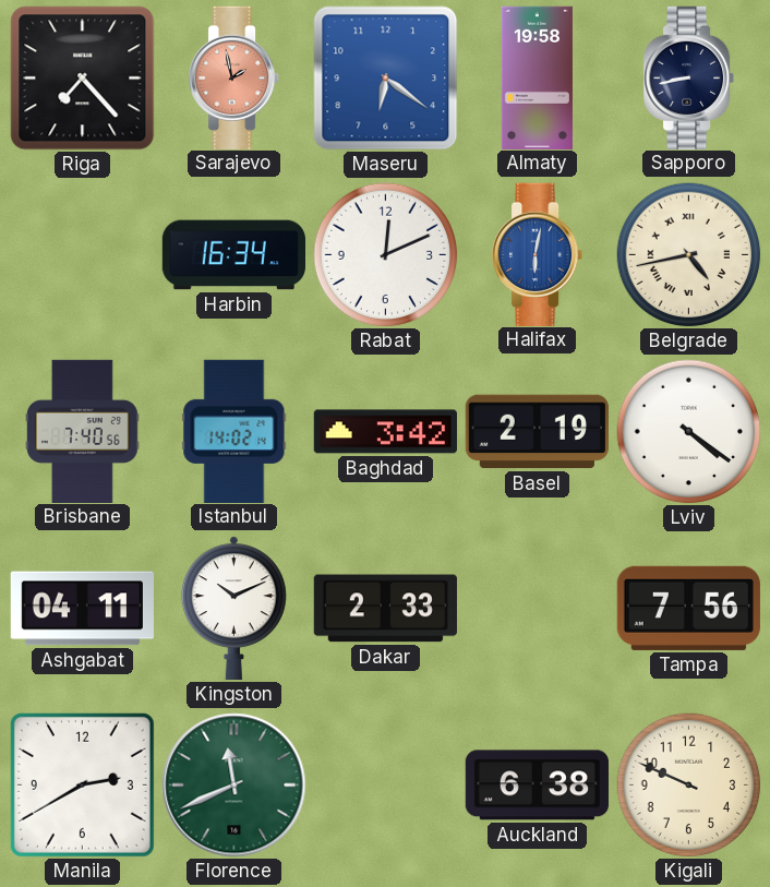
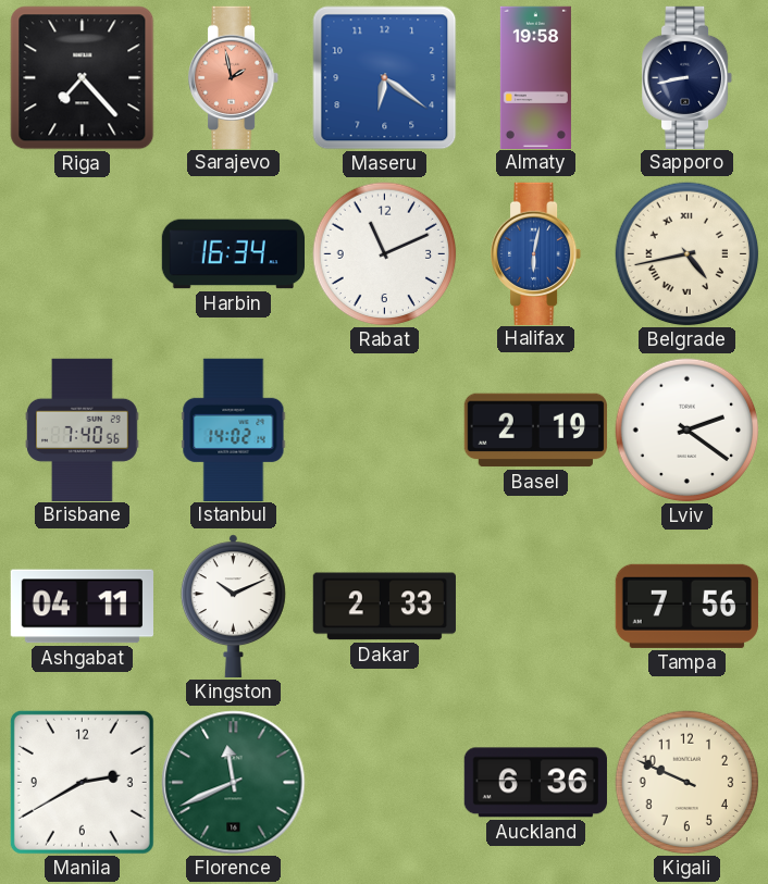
Rabat: 12:11 -> 11:11 (385, 254)
Baghdad: 3:42 -> none (385, 432)
Lviv: 4:21 -> 2:21 (688, 431)
Auckland: 6:38 -> 6:36 (535, 783)
